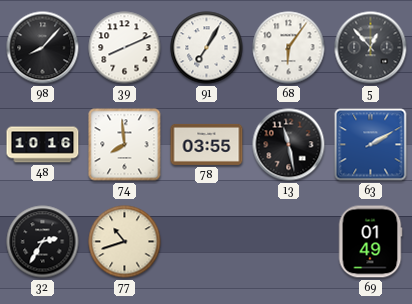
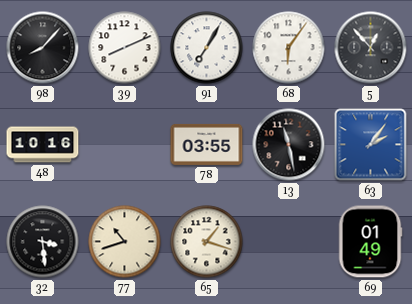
74: 7:59 -> none (125, 145)
63: 2:10 -> 2:06 (371, 145)
32: 2:35 -> 3:29 (43, 242)
65: none -> 1:18 (207, 242)
